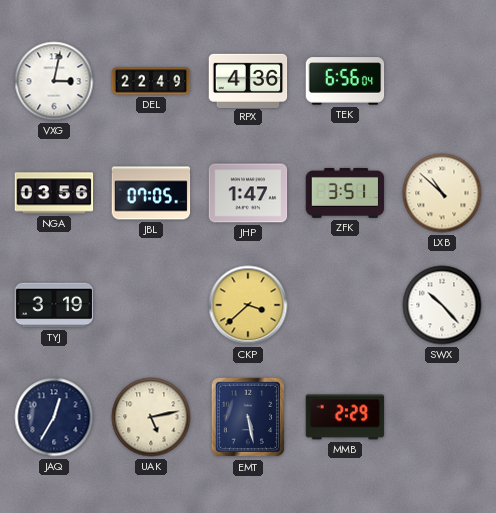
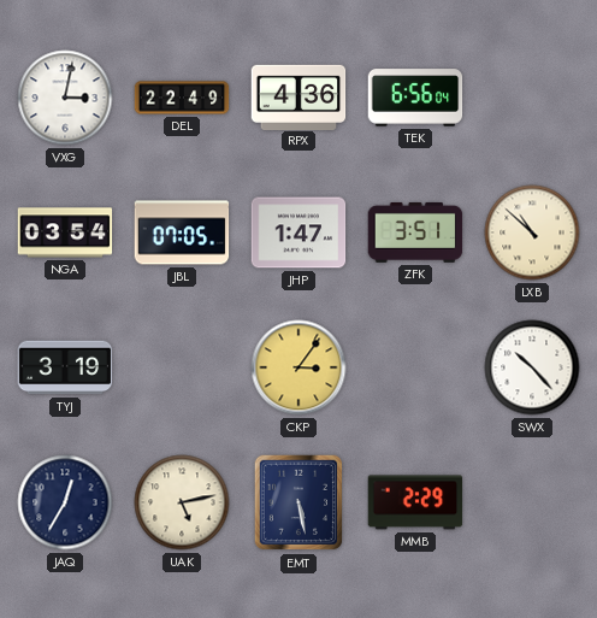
NGA: 03:56 -> 03:54 (65, 233)
CKP: 3:38 -> 3:06 (298, 367)
